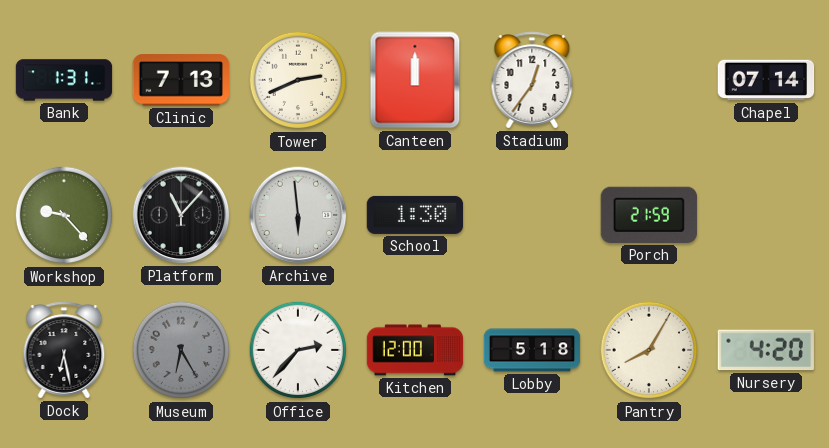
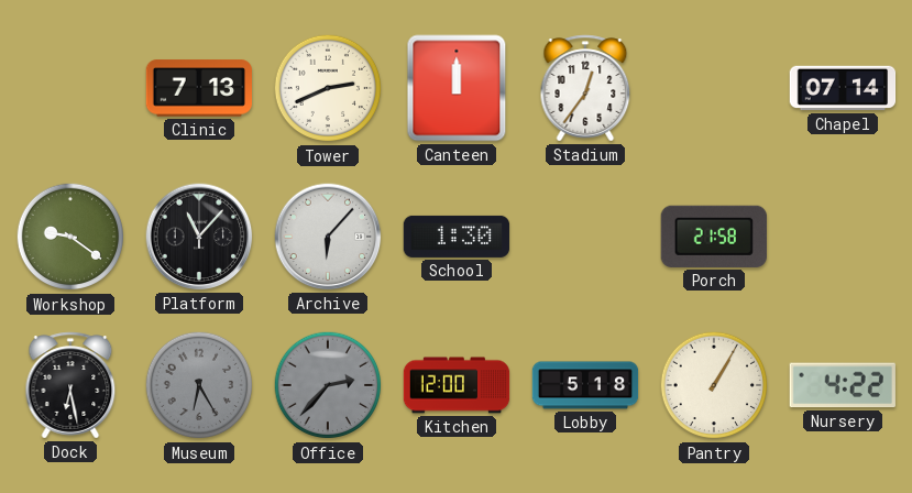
Bank: 1:31 -> none (64, 80)
Workshop: 9:23 -> 9:21 (70, 237)
Archive: 5:59 -> 6:07 (328, 237)
Porch: 21:59 -> 21:58 (714, 237)
Office dial: white -> grey (328, 385)
Pantry: 8:05 -> 1:05 (714, 385)
Nursery: 4:20 -> 4:22 (843, 385)
